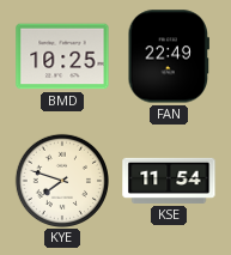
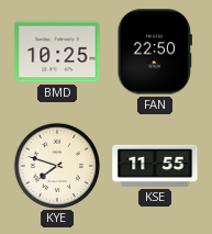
FAN: 22:49 -> 22:50 (154, 52)
KSE: 11:54 -> 11:55 (155, 166)
